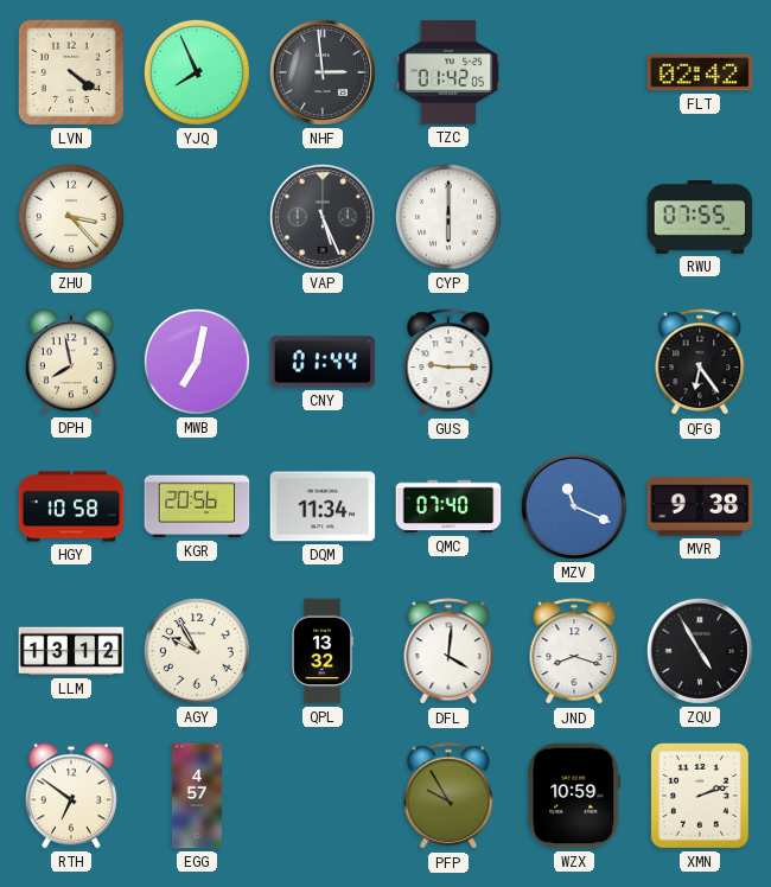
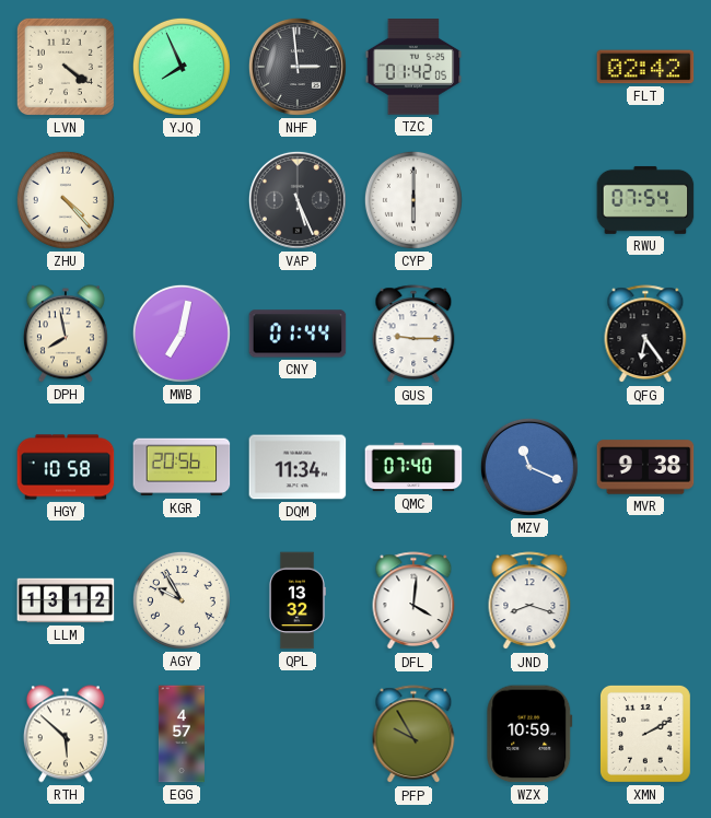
ZHU: 3:23 -> 4:23 (66, 200)
RWU: 07:55 -> 07:54 (645, 200)
ZQU: 4:55 -> none (700, 651)
RTH: 6:51 -> 5:52 (66, 734)
XMN: 2:12 -> 2:10 (645, 734)
